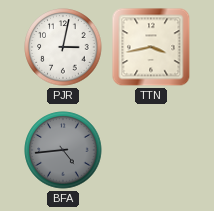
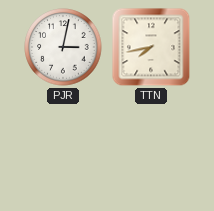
TTN: 3:43 -> 7:43 (151, 47)
BFA: 4:44 -> none (63, 150)
